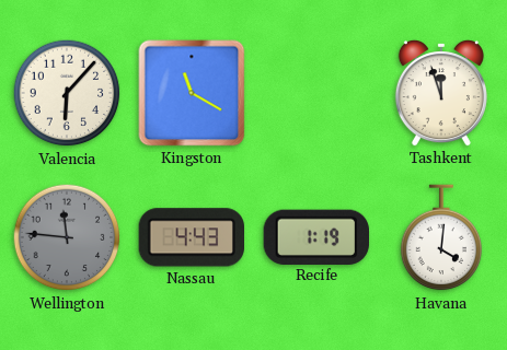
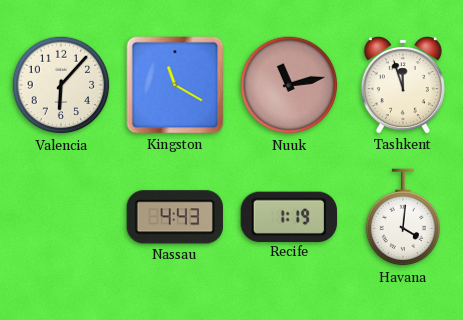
Nuuk: none -> 11:13 (289, 85)
Wellington: 11:46 -> none (67, 237)
